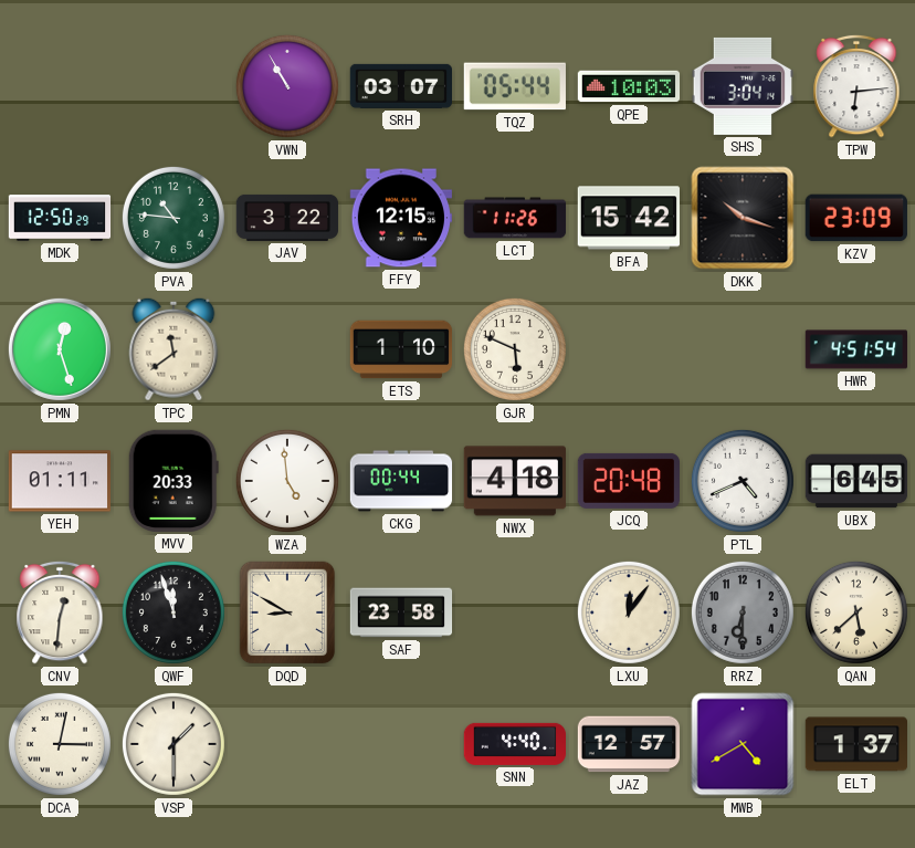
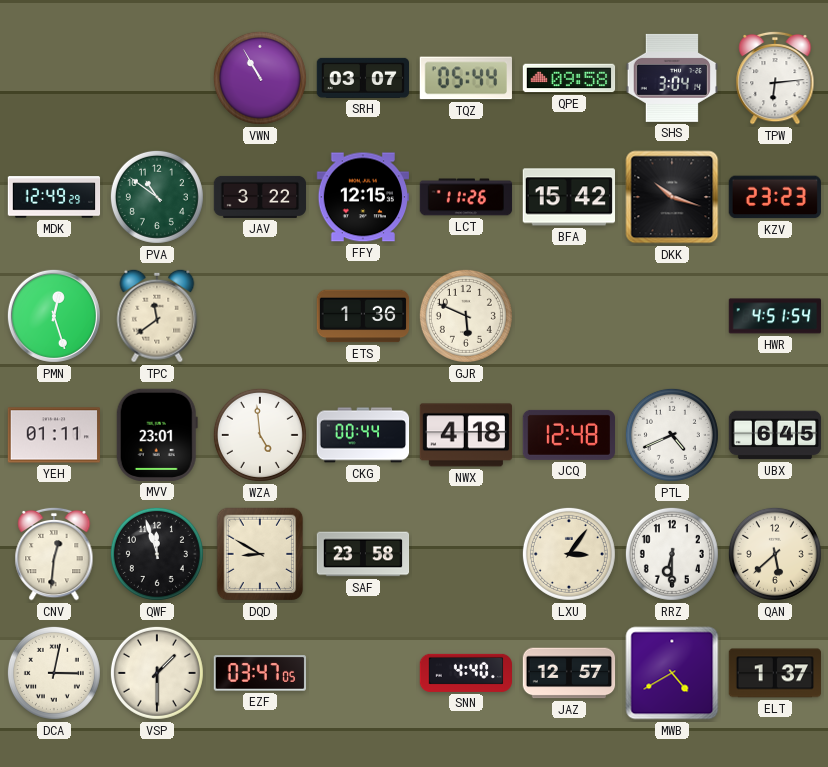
QPE: 10:03 -> 09:58 (569, 78)
MDK: 12:50 -> 12:49 (54, 197)
PVA: 10:46 -> 10:51 (157, 197)
KZV: 23:09 -> 23:23 (775, 197)
ETS: 1:10 -> 1:36 (363, 316)
MVV: 20:33 -> 23:01 (157, 435)
JCQ: 20:48 -> 12:48 (568, 435)
LXU: 12:06 -> 3:06 (569, 554)
RRZ dial: grey -> white (672, 554)
EZF: none -> 03:47 (259, 673)
